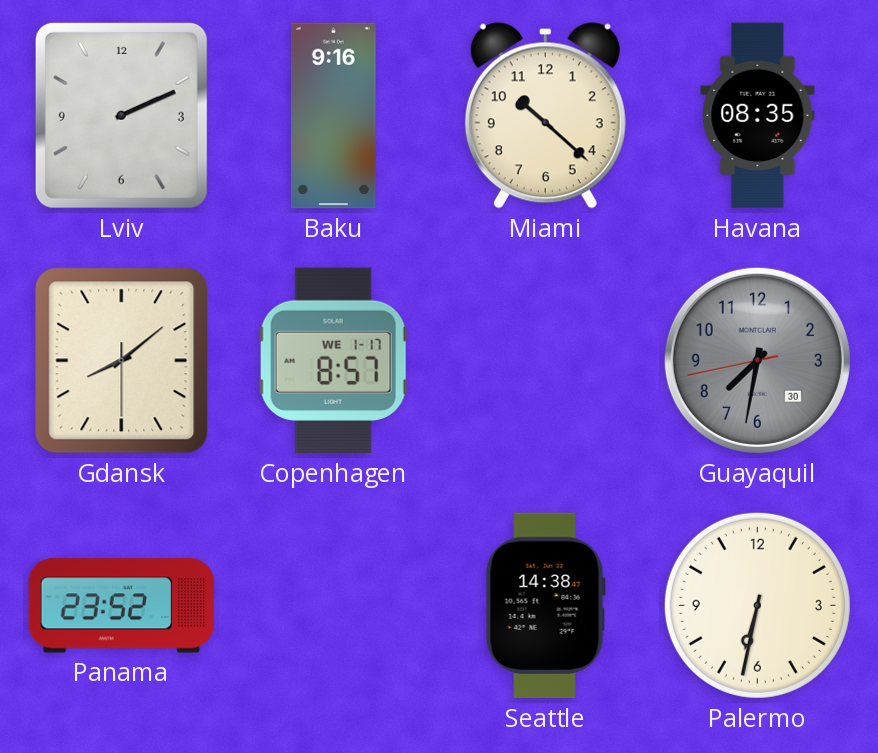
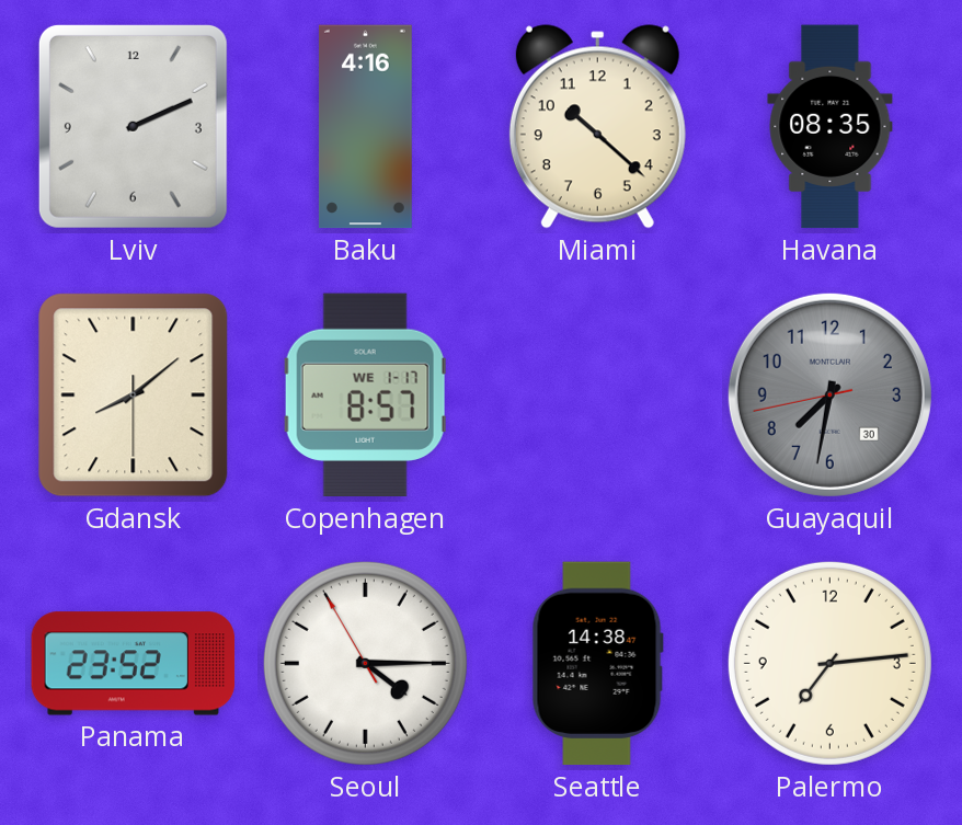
Baku: 9:16 -> 4:16 (365, 127)
Seoul: none -> 4:14 (365, 663)
Palermo: 6:32 -> 7:14 (829, 663)
